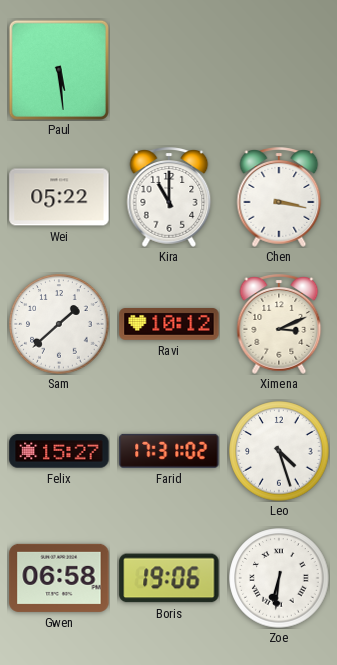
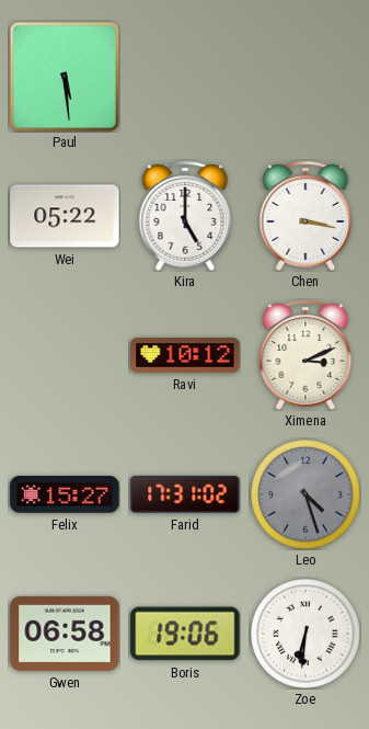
Kira: 11:00 -> 5:00 (185, 216)
Sam: 1:38 -> none (59, 324)
Leo dial: white -> grey (305, 494)
